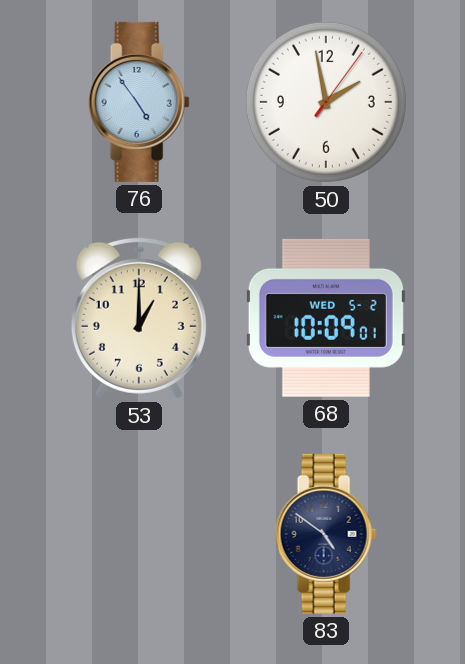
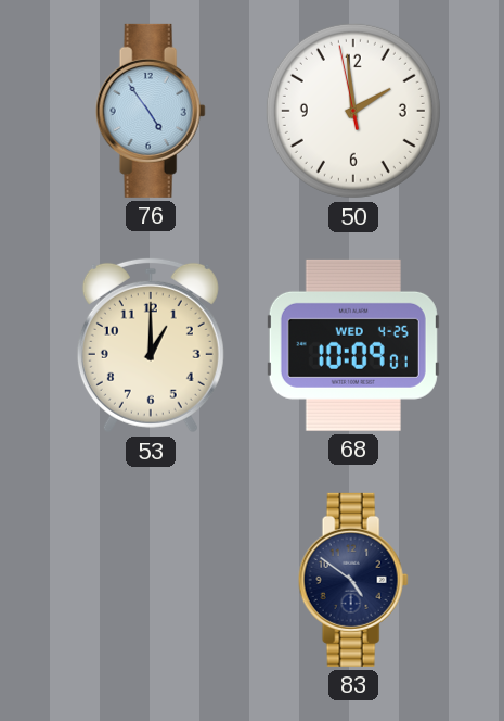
50: 1:58:06 -> 1:58:58 (353, 111)
68 date: WED 5-2 -> WED 4-25 (353, 345)
